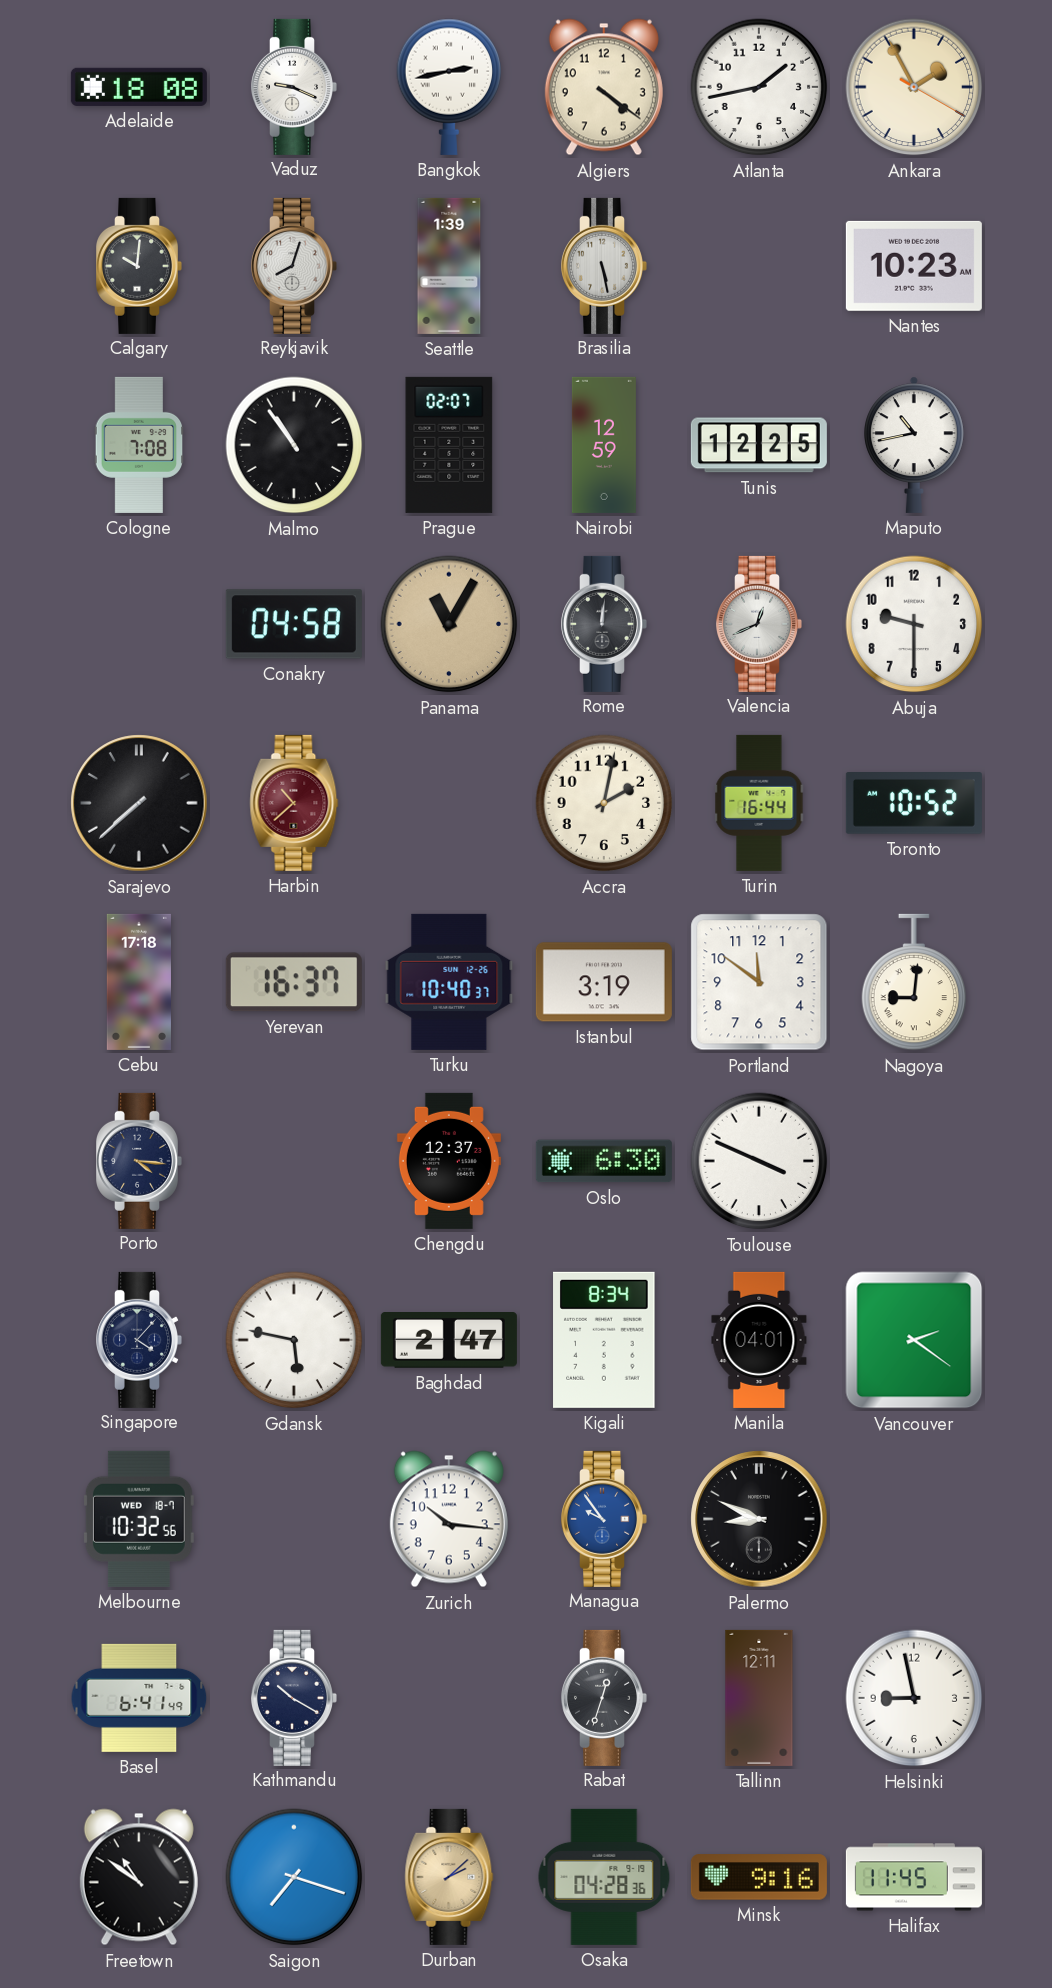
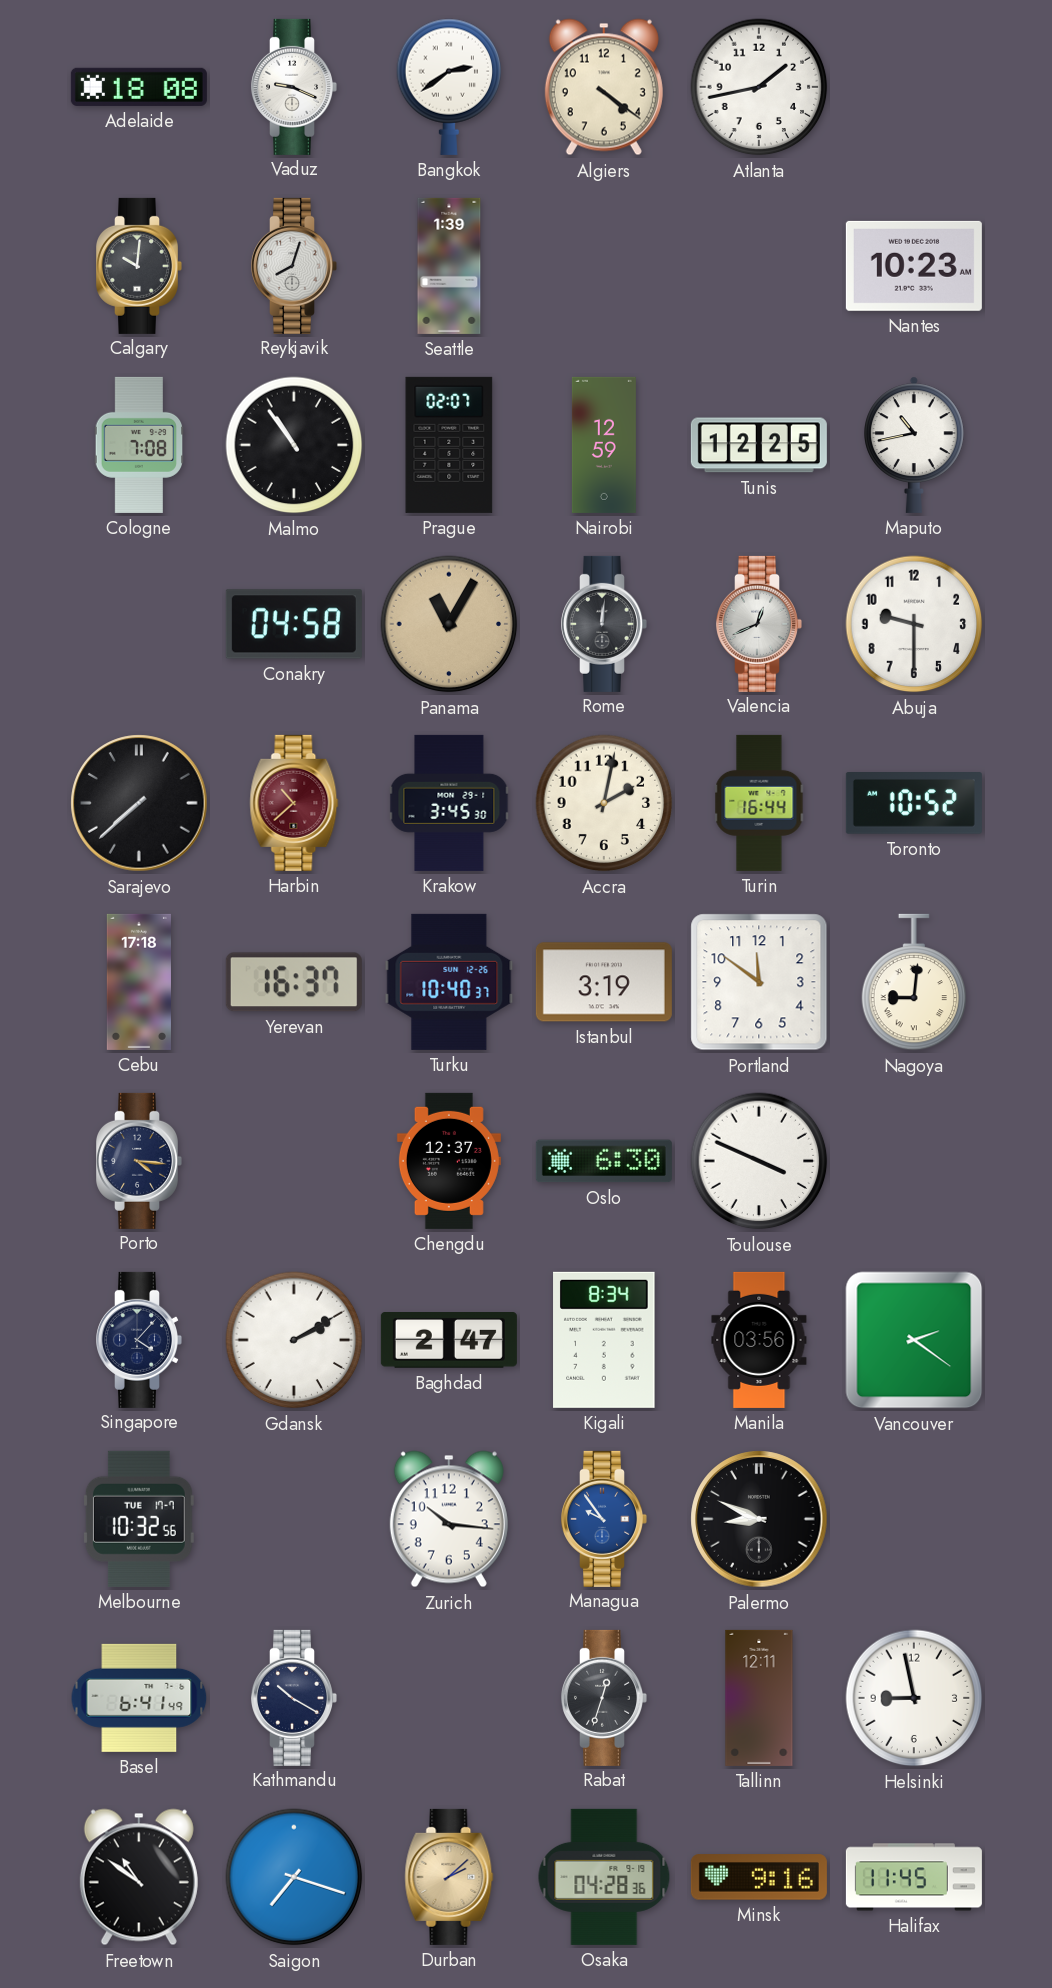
Bangkok: 2:43 -> 2:39 (449, 87)
Ankara: 1:55 -> none (914, 87)
Brasilia: 5:28 -> none (604, 266)
Krakow: none -> 3:45 (449, 803)
Gdansk: 5:47 -> 2:10 (294, 1340)
Manila: 04:01 -> 03:56 (759, 1340)
Melbourne date: WED 18-7 -> TUE 17-7 (139, 1519)
